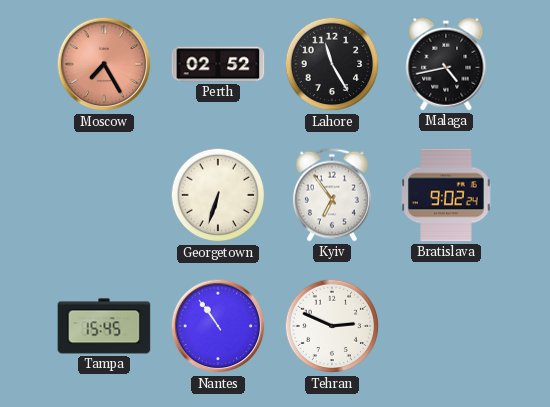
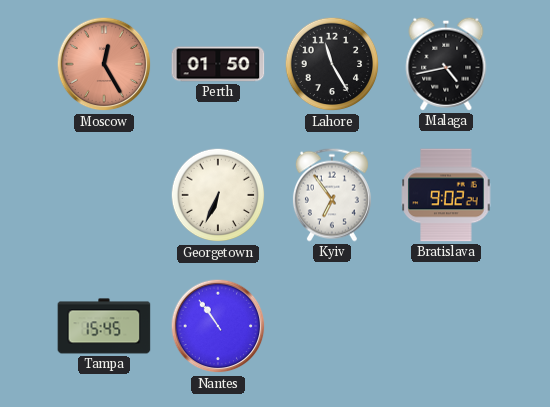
Moscow: 7:25 -> 12:25 (104, 64)
Perth: 02:52 -> 01:50 (218, 64)
Georgetown: 6:33 -> 6:34 (218, 195)
Tehran: 2:49 -> none (332, 326)
